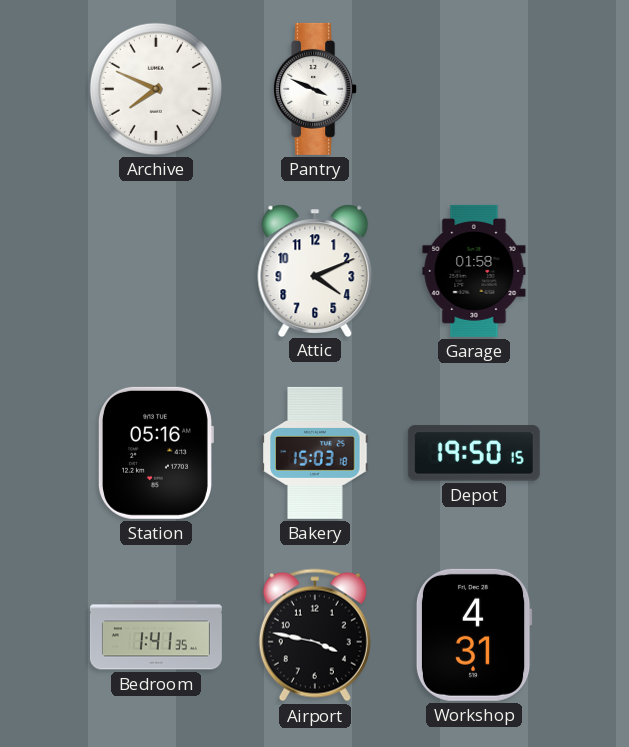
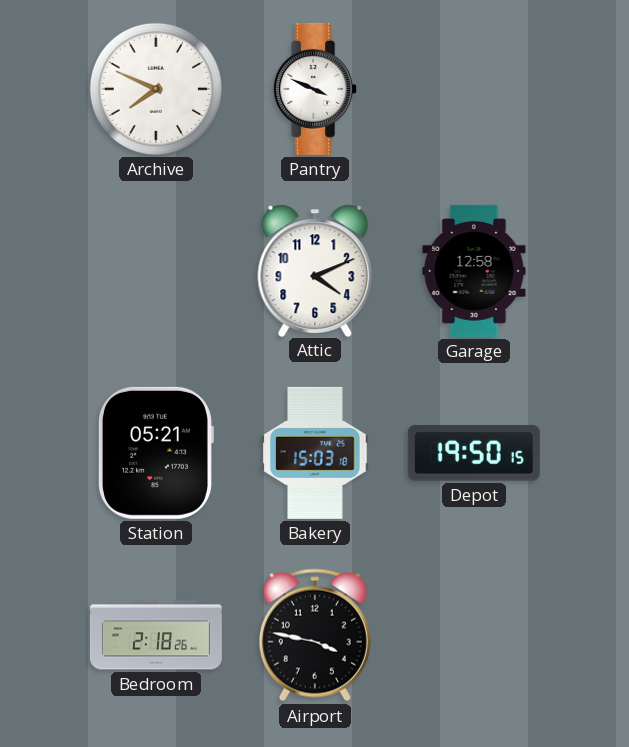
Garage: 01:58 -> 12:58 (474, 271)
Station: 05:16 -> 05:21 (155, 453)
Bedroom: 1:41 -> 2:18 (156, 635)
Workshop: 4:31 -> none (474, 635)
